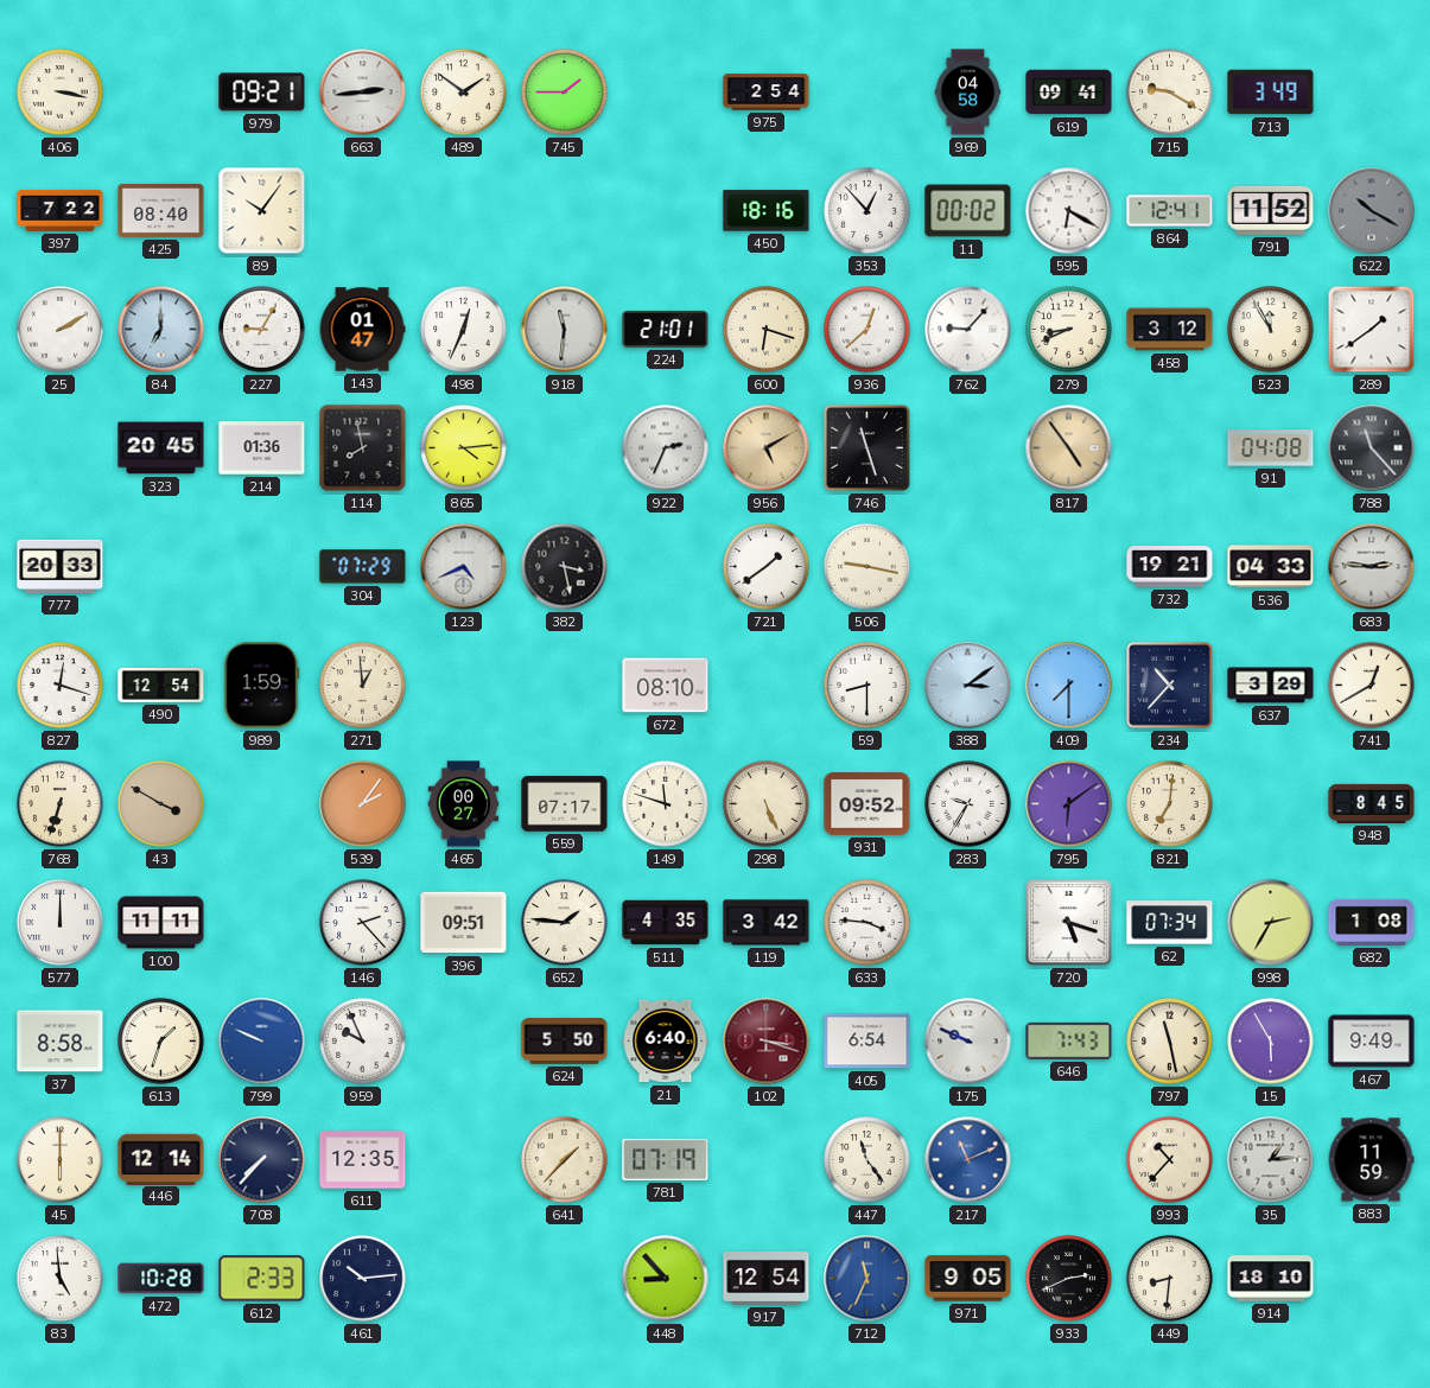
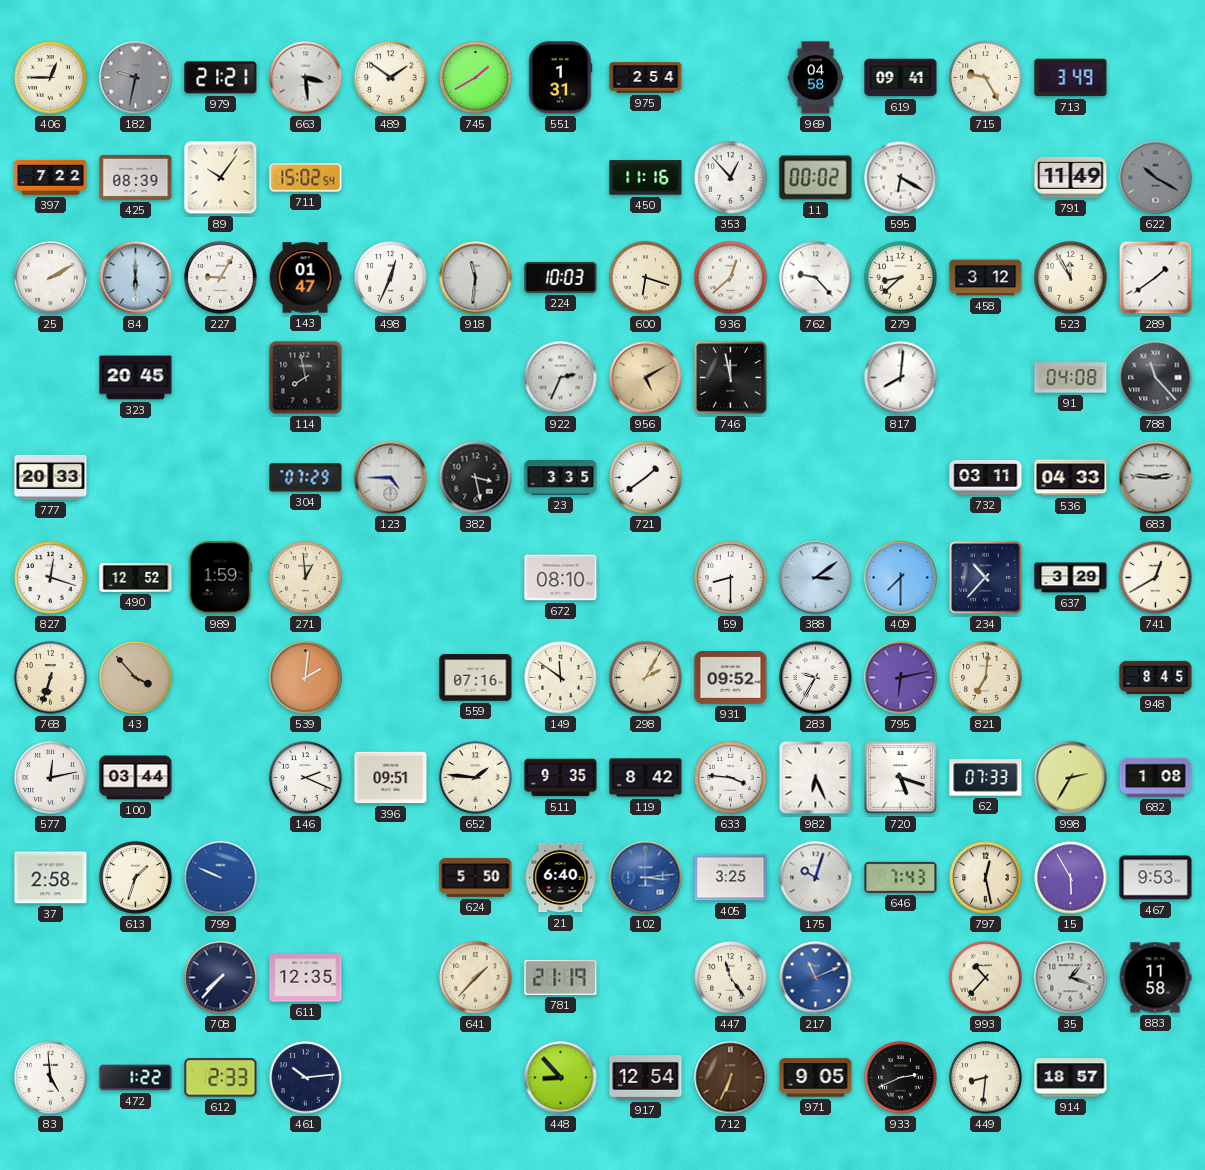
406: 3:17 -> 12:45 (51, 78)
182: none -> 9:32 (136, 78)
979: 09:21 -> 21:21 (221, 78)
663: 2:44 -> 3:29 (306, 78)
745: 1:45 -> 1:40 (476, 78)
551: none -> 1:31 (560, 78)
715: 9:20 -> 9:25 (986, 78)
425: 08:40 -> 08:39 (136, 177)
711: none -> 15:02 (306, 178)
450: 18:16 -> 11:16 (646, 178)
864: 12:41 -> none (1170, 211)
791: 11:52 -> 11:49 (1071, 177)
84: 7:00 -> 6:00 (136, 278)
224: 21:01 -> 10:03 (561, 277)
762: 9:07 -> 9:23 (816, 278)
279: 8:41 -> 8:38 (901, 278)
214: 01:36 -> none (262, 448)
865: 4:14 -> none (464, 448)
746: 11:27 -> 11:58 (731, 378)
817: 4:54 -> 8:01 (901, 378)
817 dial: champagne -> white (901, 378)
123: 4:41 -> 4:45 (391, 478)
23: none -> 3:35 (561, 478)
506: 9:17 -> none (867, 567)
732: 19:21 -> 03:11 (986, 478)
490: 12:54 -> 12:52 (136, 577)
43: 3:50 -> 3:53 (136, 678)
539: 2:06 -> 2:01 (306, 678)
465: 00:27 -> none (464, 804)
559: 07:17 -> 07:16 (476, 678)
149: 11:48 -> 11:51 (561, 678)
298: 5:26 -> 2:05 (646, 678)
795: 6:09 -> 6:13 (901, 678)
577: 12:00 -> 12:13 (51, 778)
100: 11:11 -> 03:44 (136, 778)
146: 2:23 -> 2:19 (306, 778)
511: 4:35 -> 9:35 (561, 778)
119: 3:42 -> 8:42 (646, 778)
982: none -> 6:26 (816, 778)
62: 07:34 -> 07:33 (986, 778)
37: 8:58 -> 2:58 (51, 878)
959: 9:56 -> none (363, 1042)
102: 3:18 -> 3:14 (646, 878)
102 dial: burgundy -> blue (646, 878)
405: 6:54 -> 3:25 (731, 878)
175: 9:49 -> 10:03 (816, 878)
797: 11:28 -> 12:28 (986, 878)
467: 9:49 -> 9:53 (1156, 878)
45: 6:00 -> none (61, 1160)
446: 12:14 -> none (161, 1159)
781: 07:19 -> 21:19 (561, 977)
35: 1:14 -> 1:18 (1071, 978)
883: 11:59 -> 11:58 (1155, 978)
472: 10:28 -> 1:22 (136, 1078)
712: 11:34 -> 6:34 (731, 1078)
712 dial: blue -> brown (731, 1078)
914: 18:10 -> 18:57 (1071, 1078)
